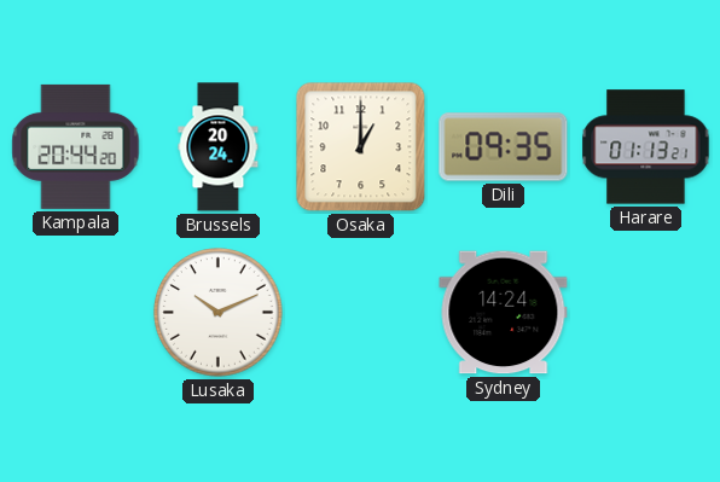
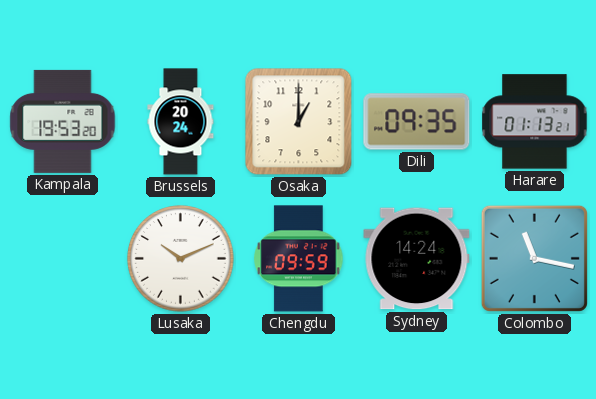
Kampala: 20:44 -> 19:53 (63, 121)
Chengdu: none -> 09:59 (299, 259)
Colombo: none -> 11:17 (534, 258)
